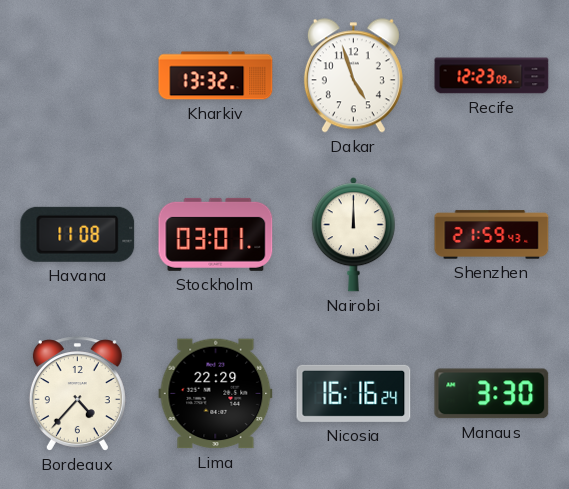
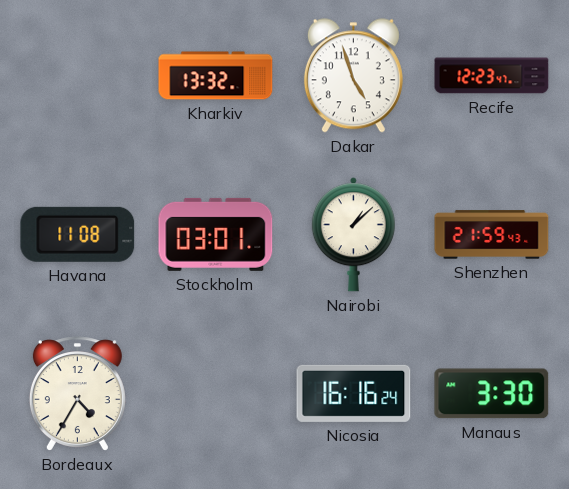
Recife: 12:23:09 -> 12:23:47 (492, 76)
Nairobi: 12:00 -> 1:08 (353, 235)
Bordeaux: 4:37 -> 4:35 (77, 394)
Lima: 22:29 -> none (216, 394)
